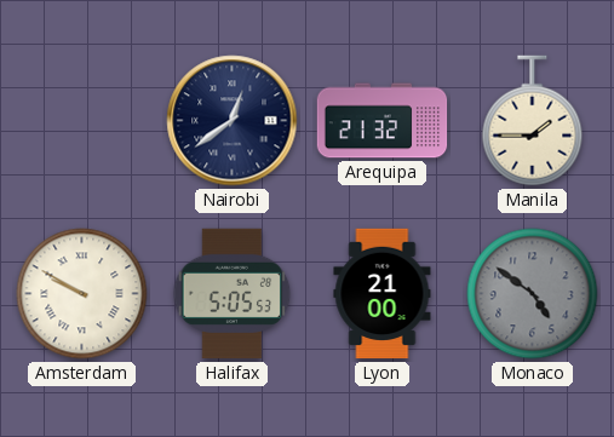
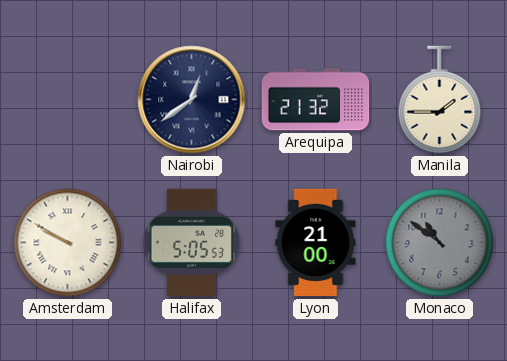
Monaco: 4:51 -> 10:51 (440, 243)
